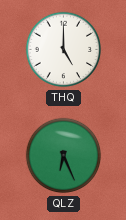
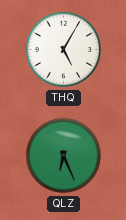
THQ: 5:00 -> 5:05 (64, 50)
